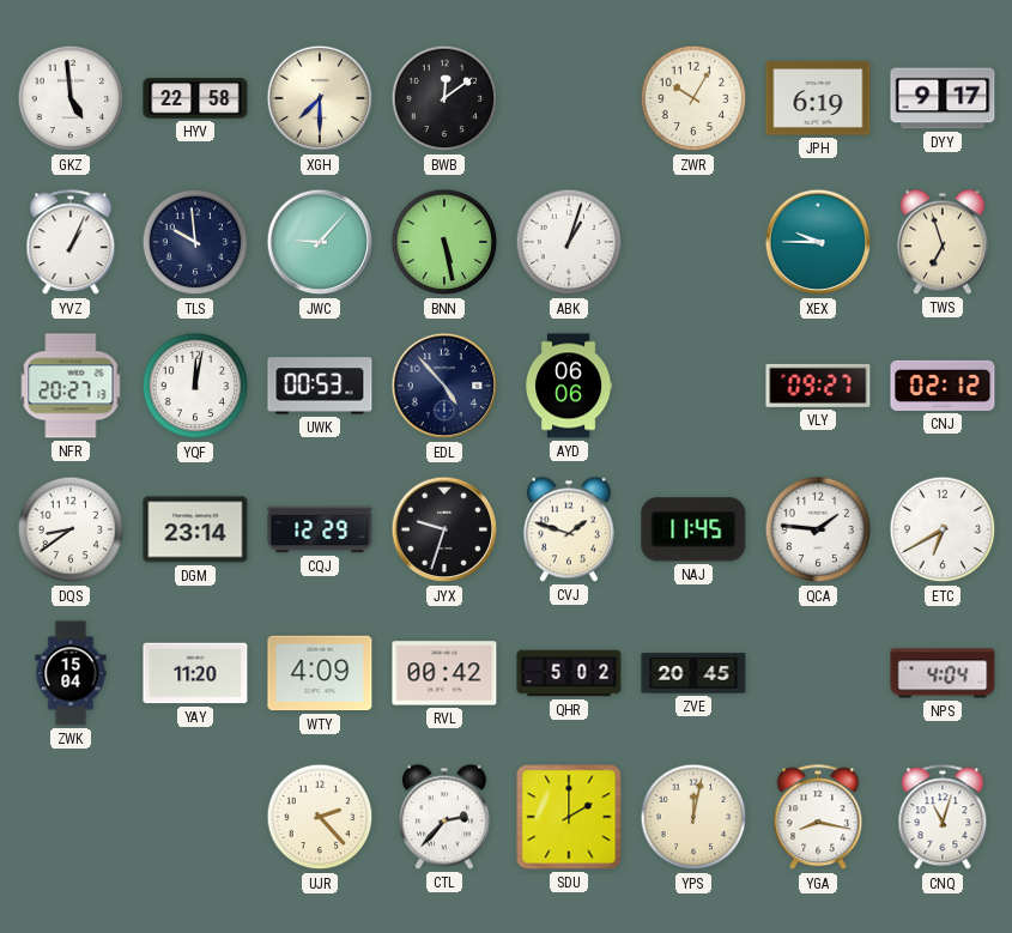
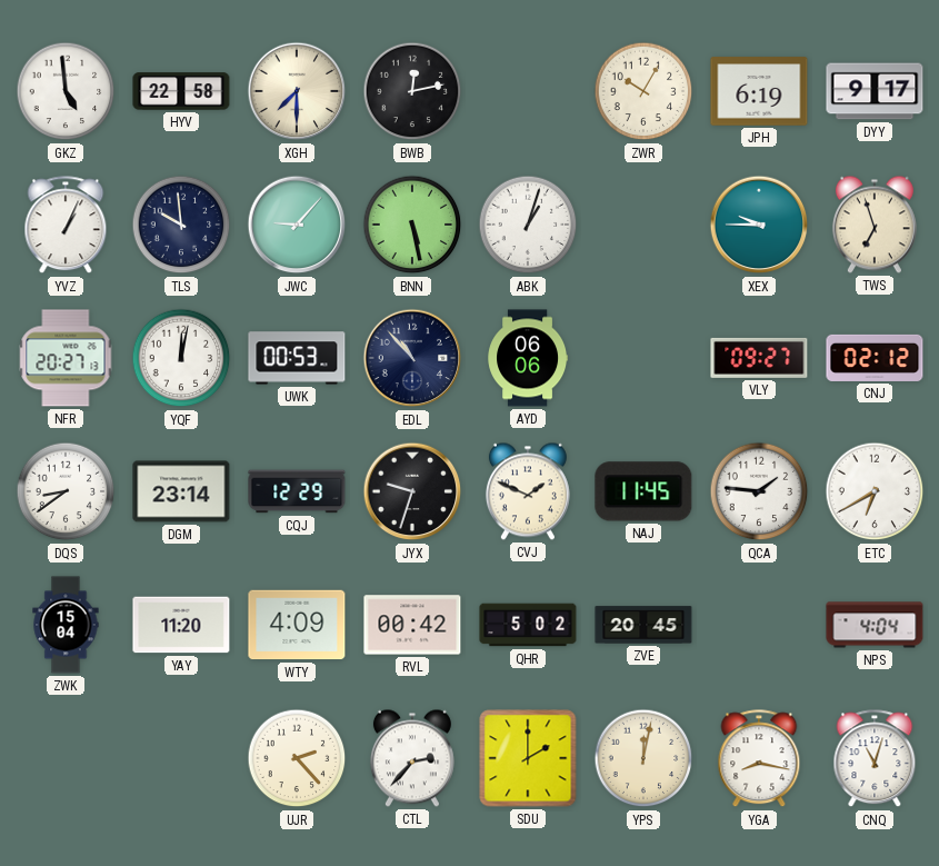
BWB: 12:09 -> 12:13 (412, 91)
EDL: 4:53 -> 10:53 (412, 358)
CVJ: 1:48 -> 1:49 (528, 491)
